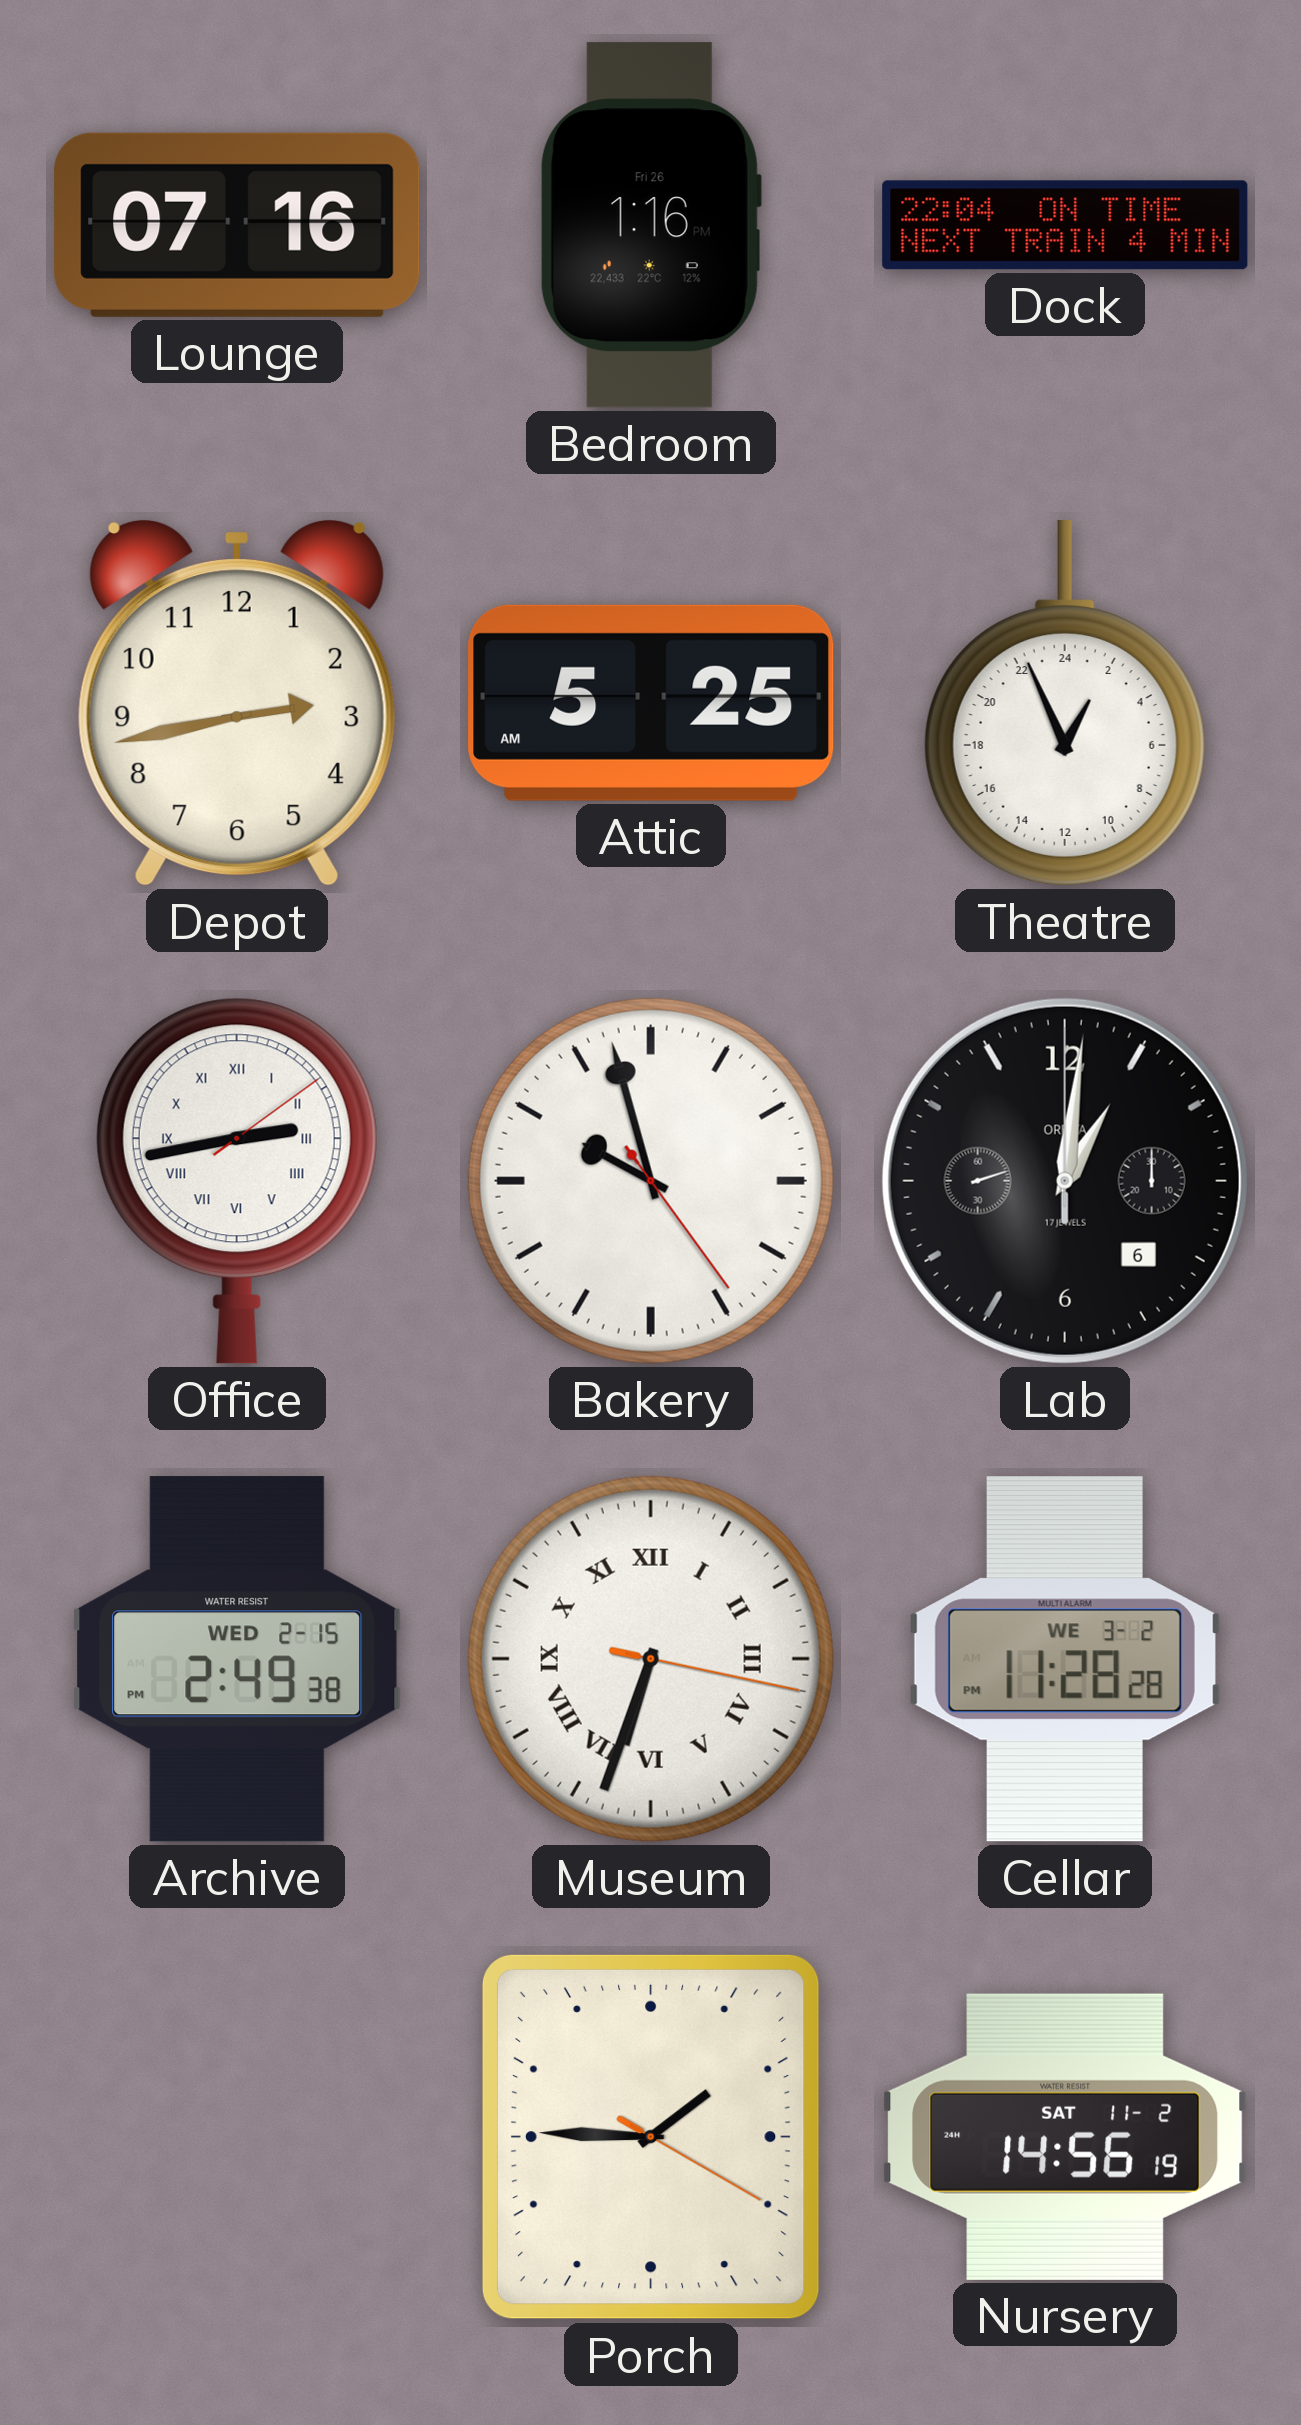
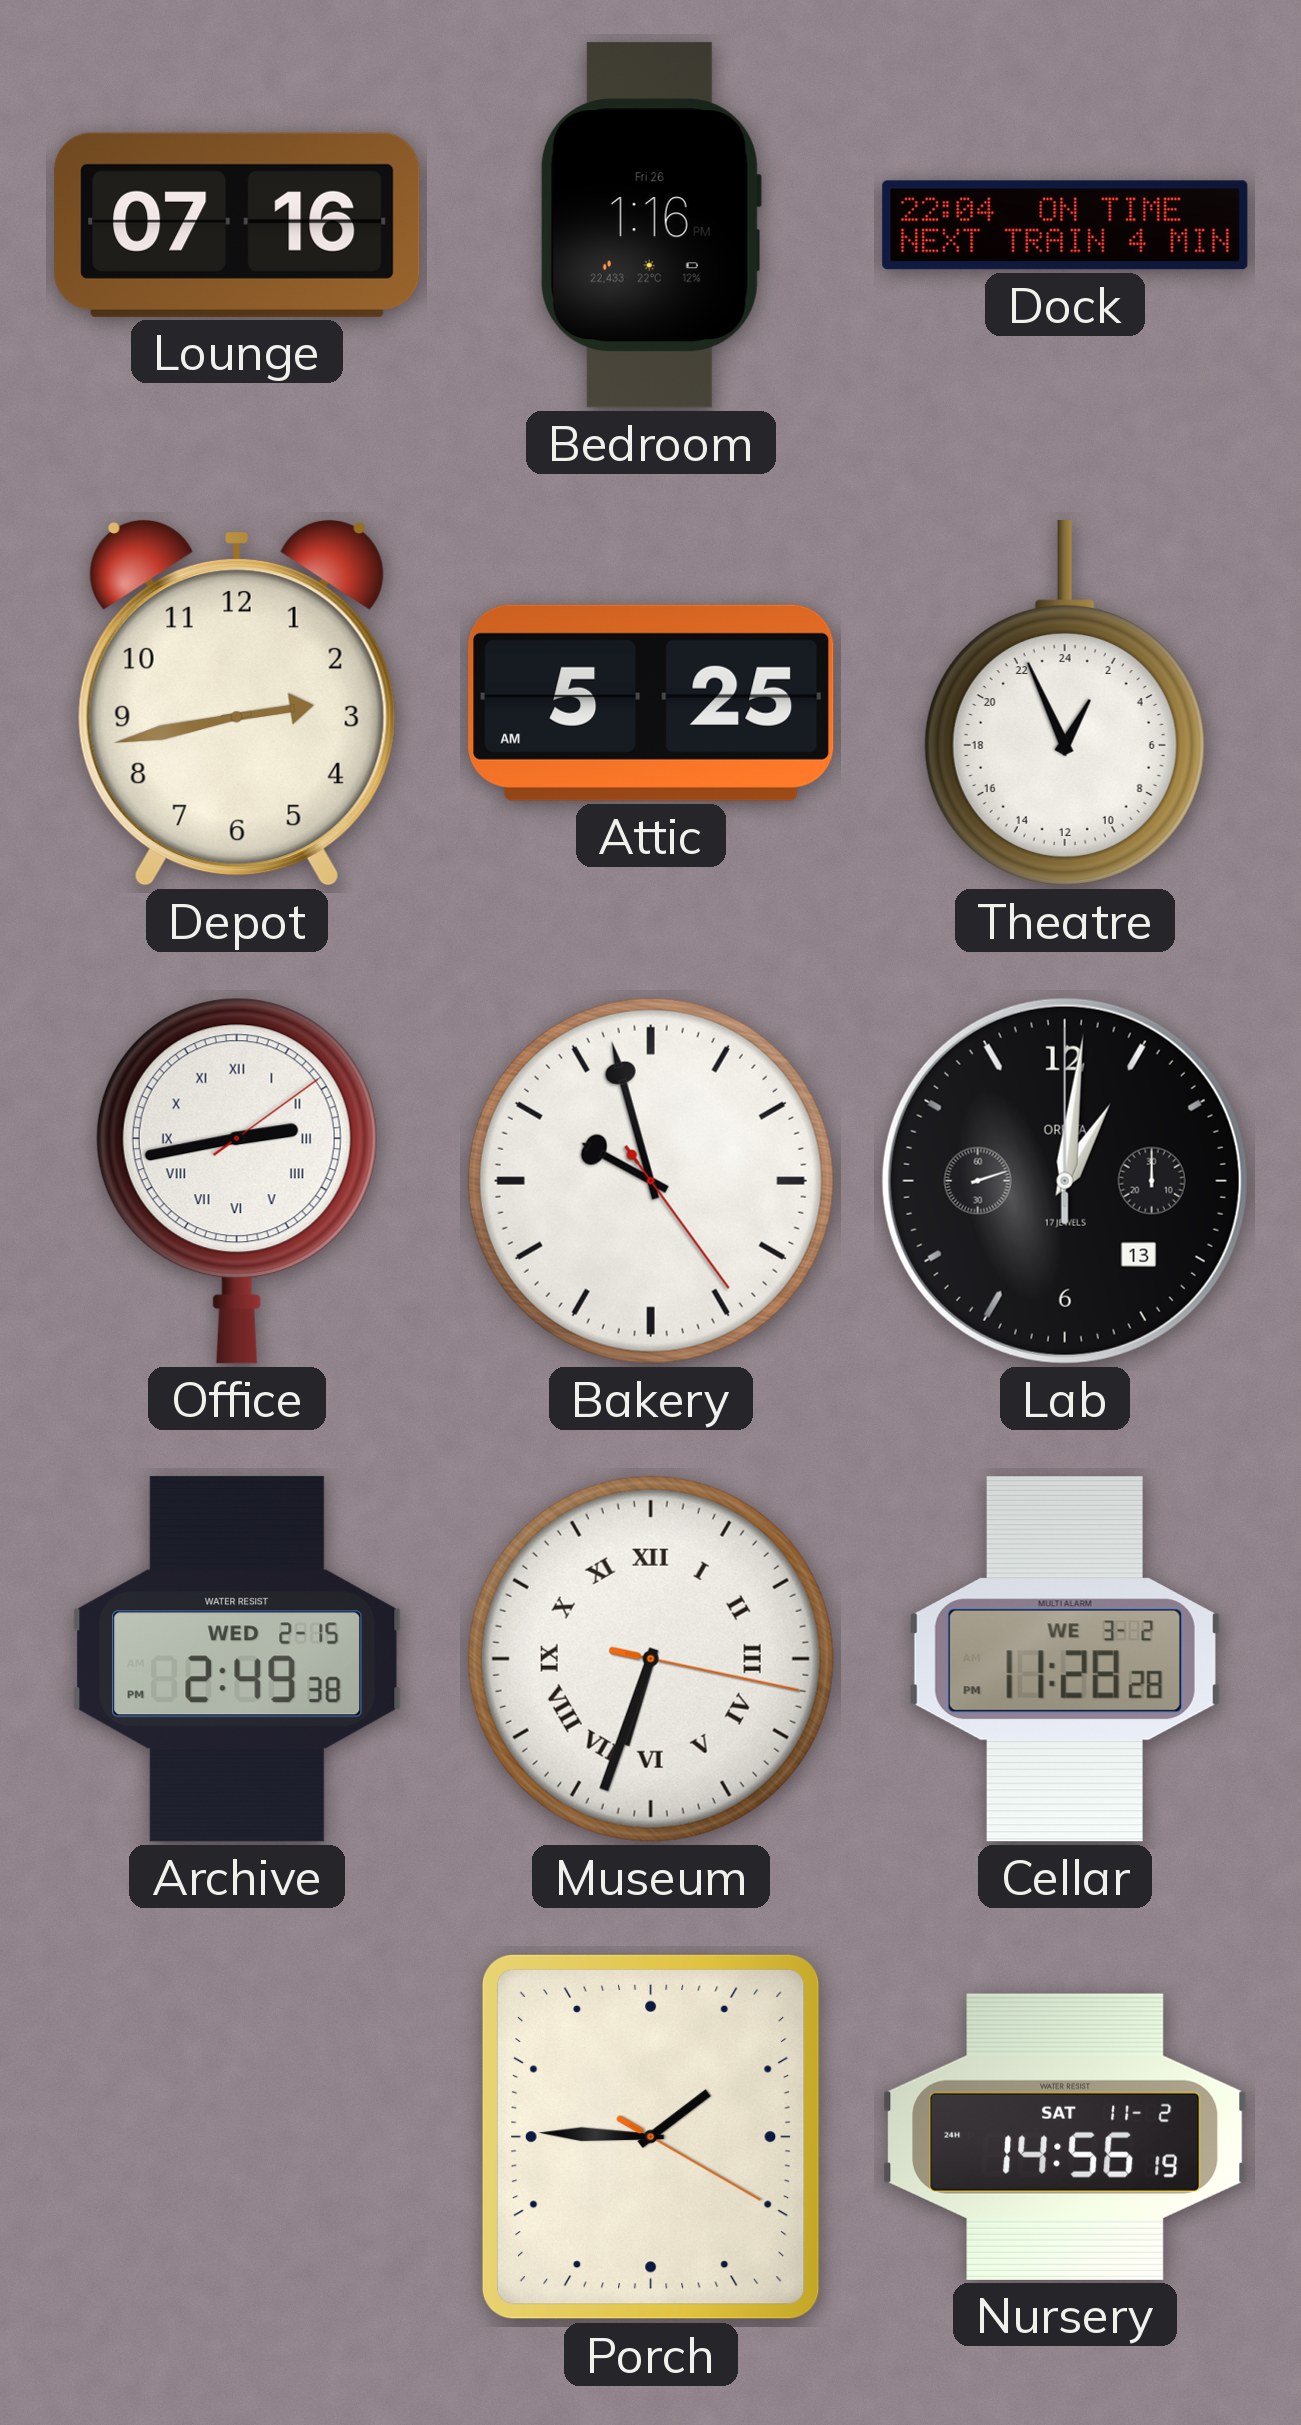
Lab date: 6 -> 13 (1065, 1181)
